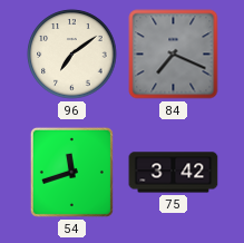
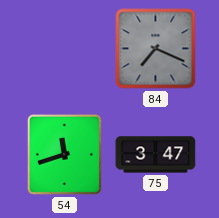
96: 7:09 -> none (72, 55)
75: 3:42 -> 3:47 (156, 155)
